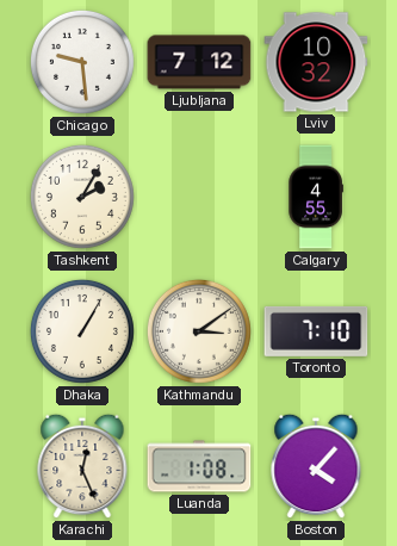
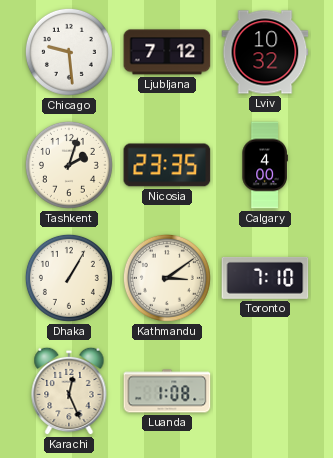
Tashkent: 2:05 -> 2:03 (69, 165)
Nicosia: none -> 23:35 (167, 165)
Calgary: 4:55 -> 4:00 (265, 165)
Boston: 4:07 -> none (316, 466)
